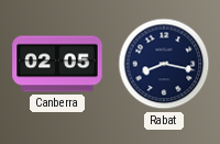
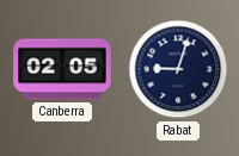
Rabat: 8:17 -> 9:03 (178, 69)
